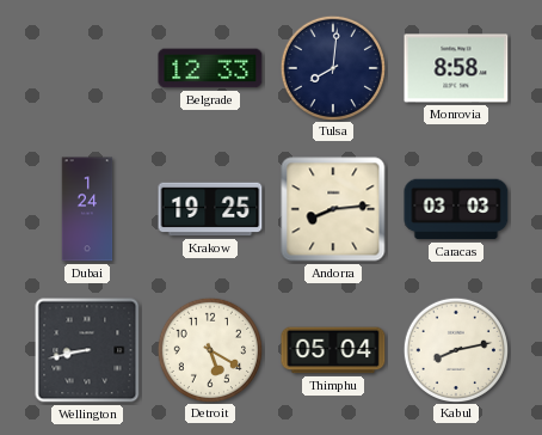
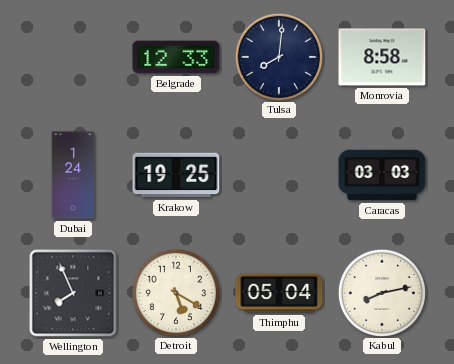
Andorra: 8:14 -> none (333, 209)
Wellington: 8:43 -> 7:56 (73, 293)
